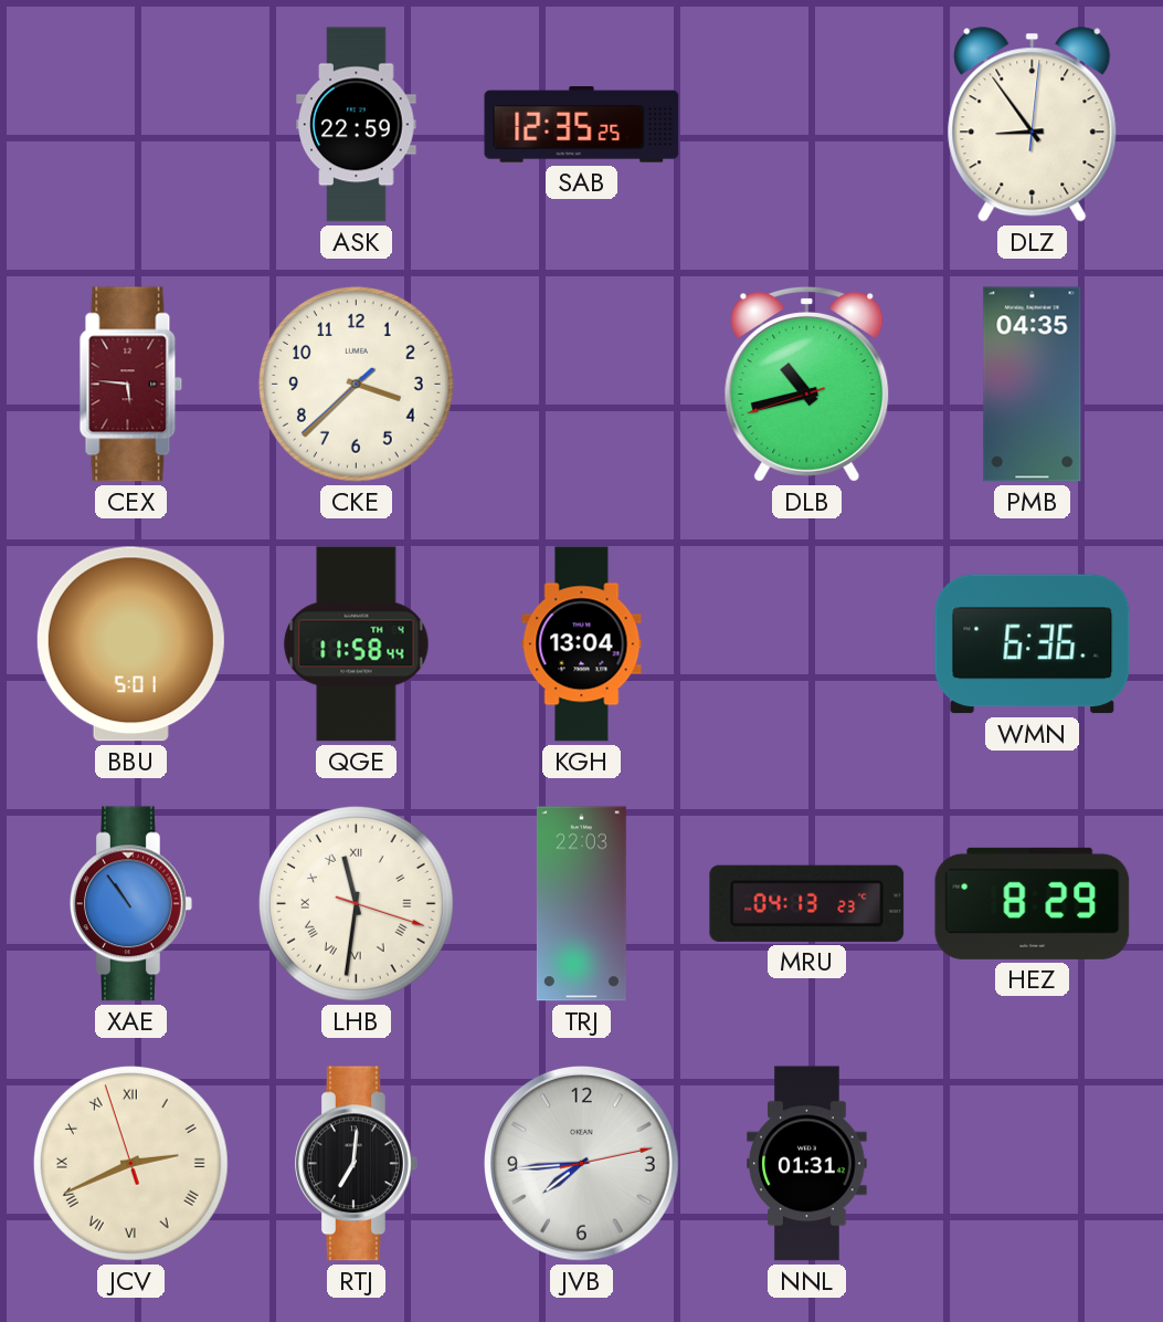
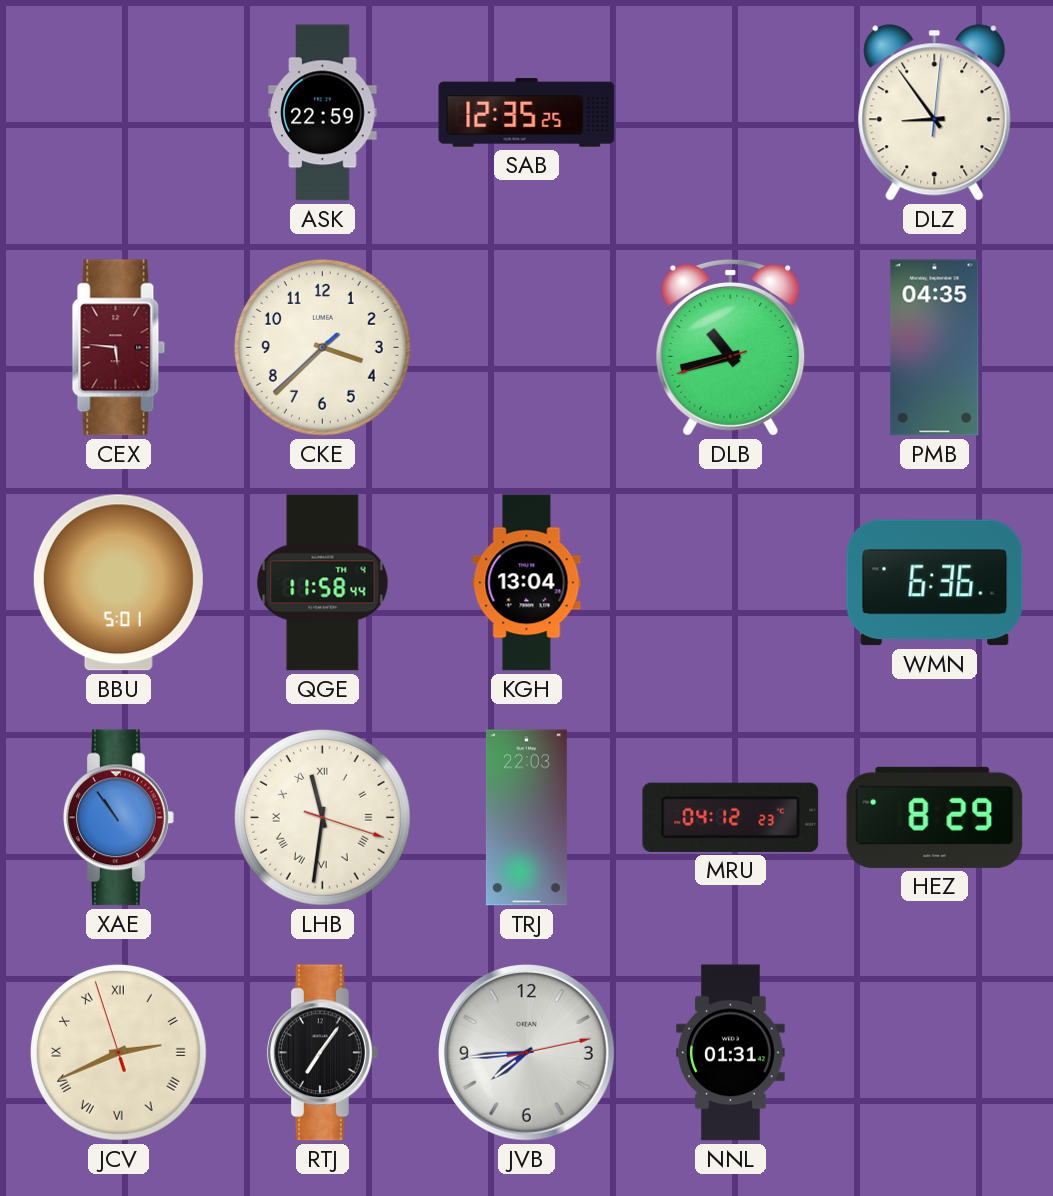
MRU: 04:13 -> 04:12 (731, 817)
RTJ: 7:01 -> 7:06 (323, 1053)
